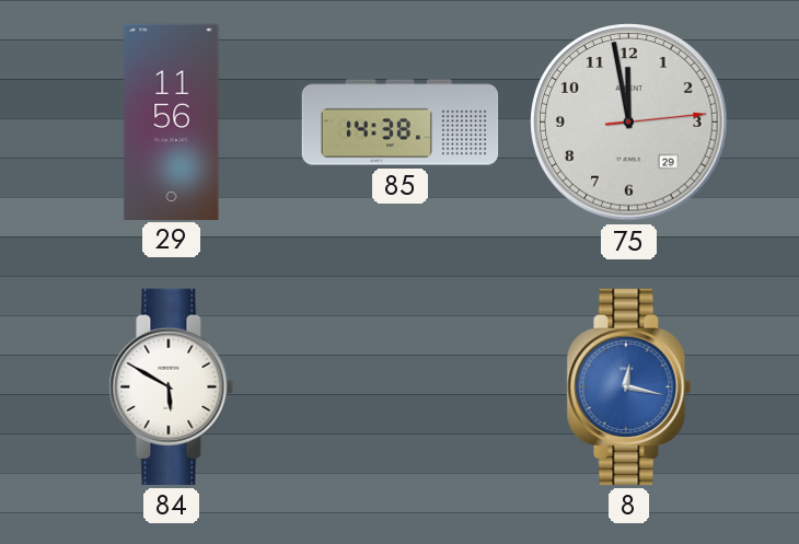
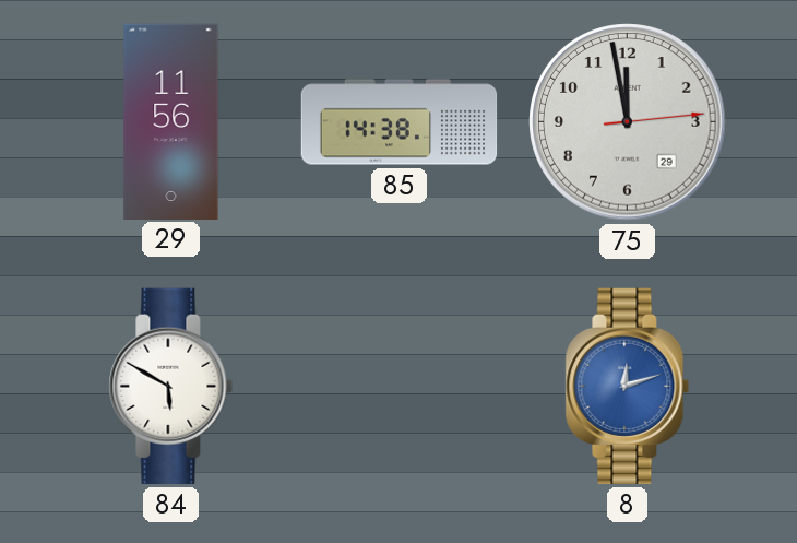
8: 12:17 -> 12:12 (628, 386)
